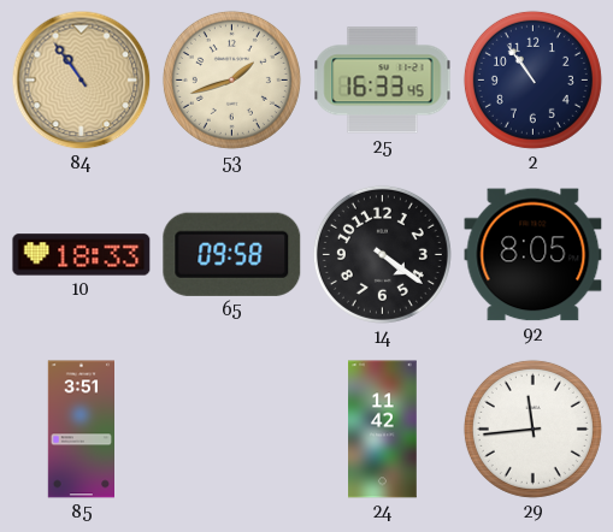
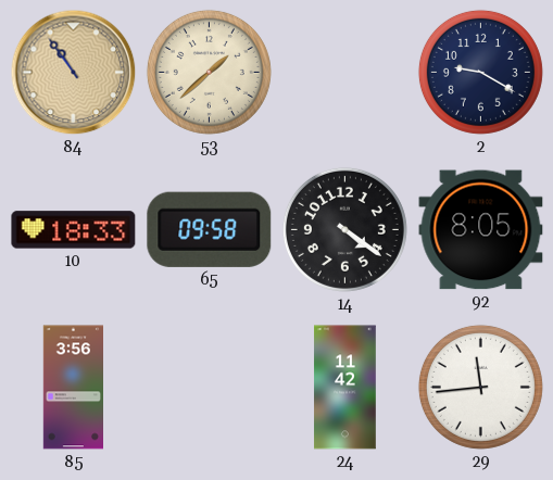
53: 1:42 -> 1:38 (209, 72)
25: 16:33 -> none (383, 81)
2: 10:54 -> 9:20 (480, 72)
85: 3:51 -> 3:56 (73, 388)
